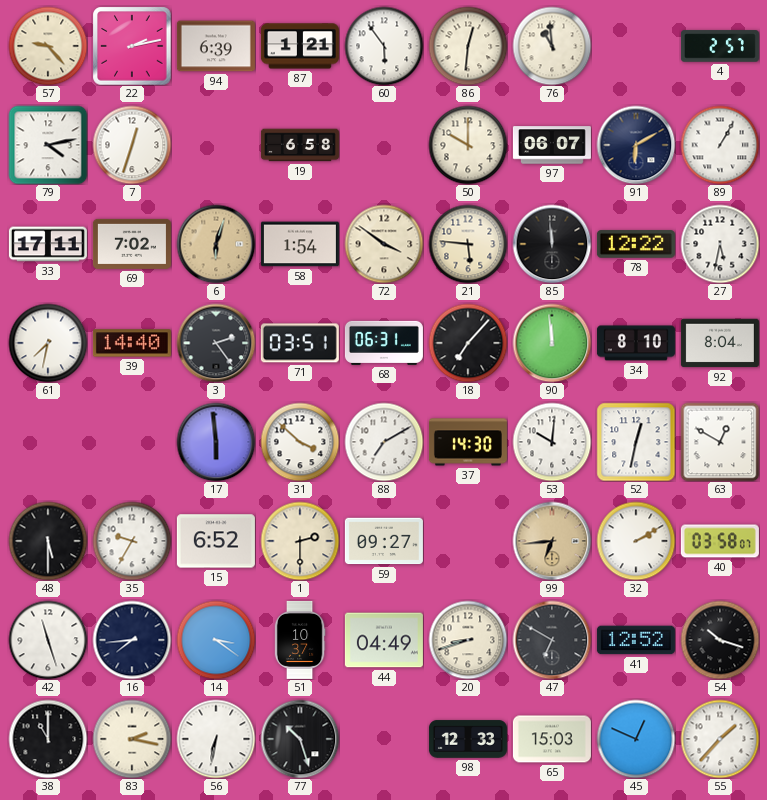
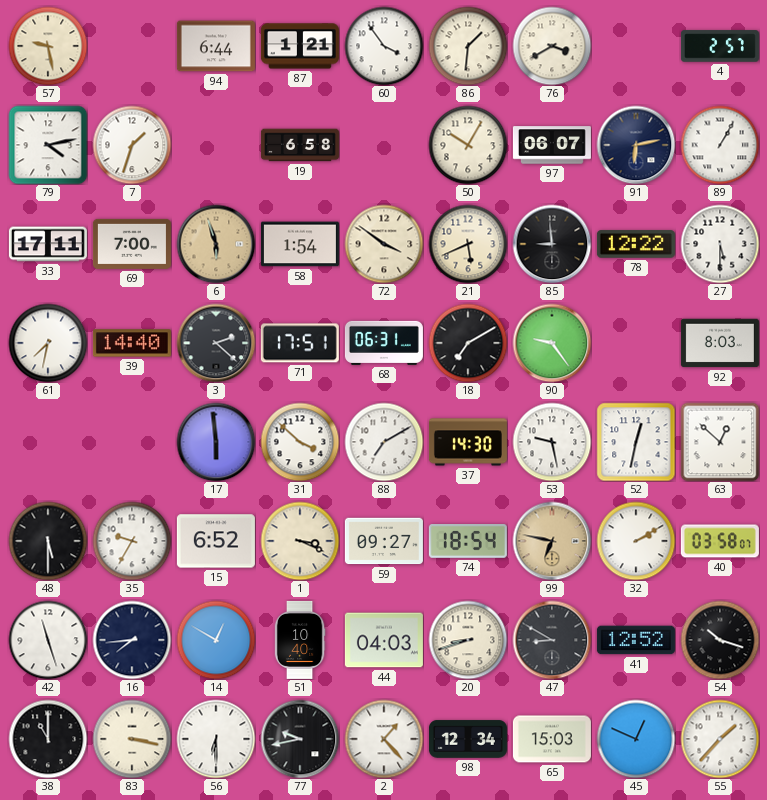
57: 9:23 -> 9:28 (48, 46)
22: 2:13 -> none (132, 46)
94: 6:39 -> 6:44 (216, 46)
60: 5:54 -> 3:54 (384, 46)
86: 12:31 -> 1:31 (468, 46)
76: 10:59 -> 3:40 (552, 46)
7: 12:33 -> 1:33 (132, 145)
50: 10:00 -> 10:05 (468, 145)
91: 6:10 -> 6:13 (636, 145)
69: 7:02 -> 7:00 (132, 244)
6: 6:03 -> 5:57 (216, 244)
21: 5:46 -> 5:41 (468, 244)
85: 11:59 -> 8:59 (552, 244)
27: 5:32 -> 5:30 (720, 244)
3: 2:24 -> 2:22 (216, 343)
71: 03:51 -> 17:51 (300, 343)
18: 7:07 -> 7:10 (468, 343)
90: 11:59 -> 9:24 (552, 343)
34: 8:10 -> none (636, 343)
92: 8:04 -> 8:03 (720, 343)
53: 10:01 -> 9:28 (552, 442)
63: 12:50 -> 12:52 (720, 442)
1: 2:30 -> 3:19 (300, 541)
74: none -> 18:54 (468, 542)
99: 6:44 -> 6:47 (552, 541)
14: 3:21 -> 12:50 (216, 640)
51: 10:37 -> 10:40 (300, 640)
44: 04:49 -> 04:03 (384, 640)
47: 6:50 -> 8:50 (552, 640)
83: 2:17 -> 3:17 (132, 739)
56: 6:32 -> 6:30 (216, 739)
77: 10:27 -> 9:43 (300, 739)
2: none -> 1:23 (384, 739)
98: 12:33 -> 12:34 (468, 739)
